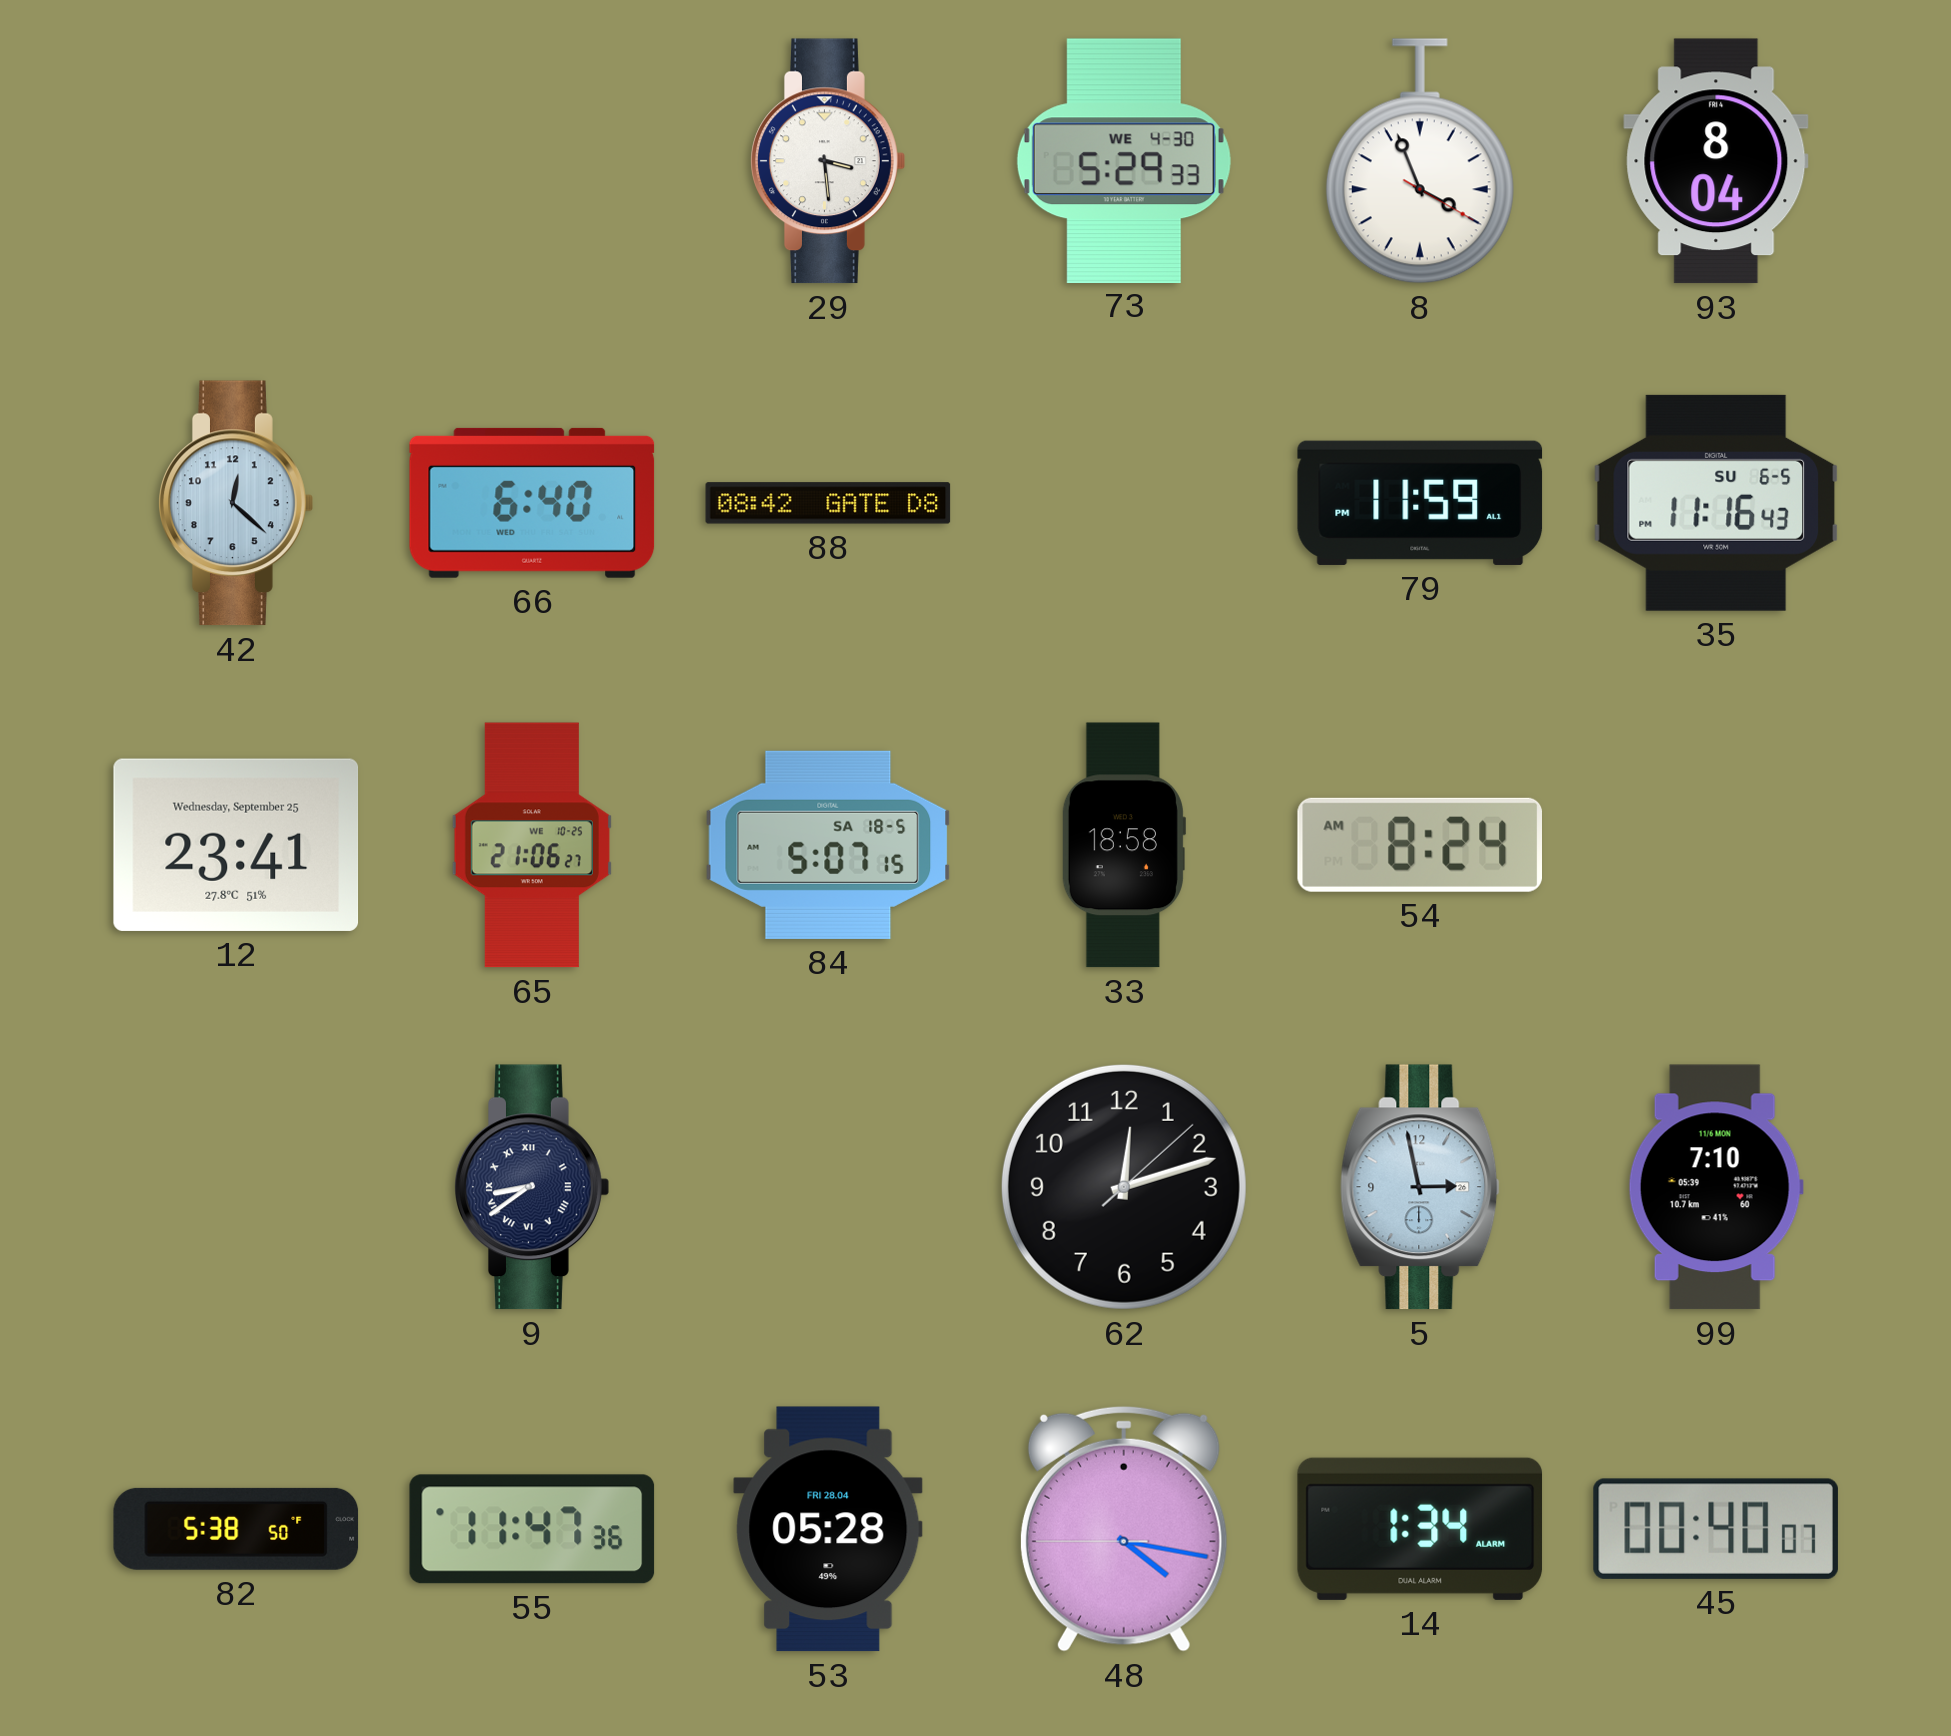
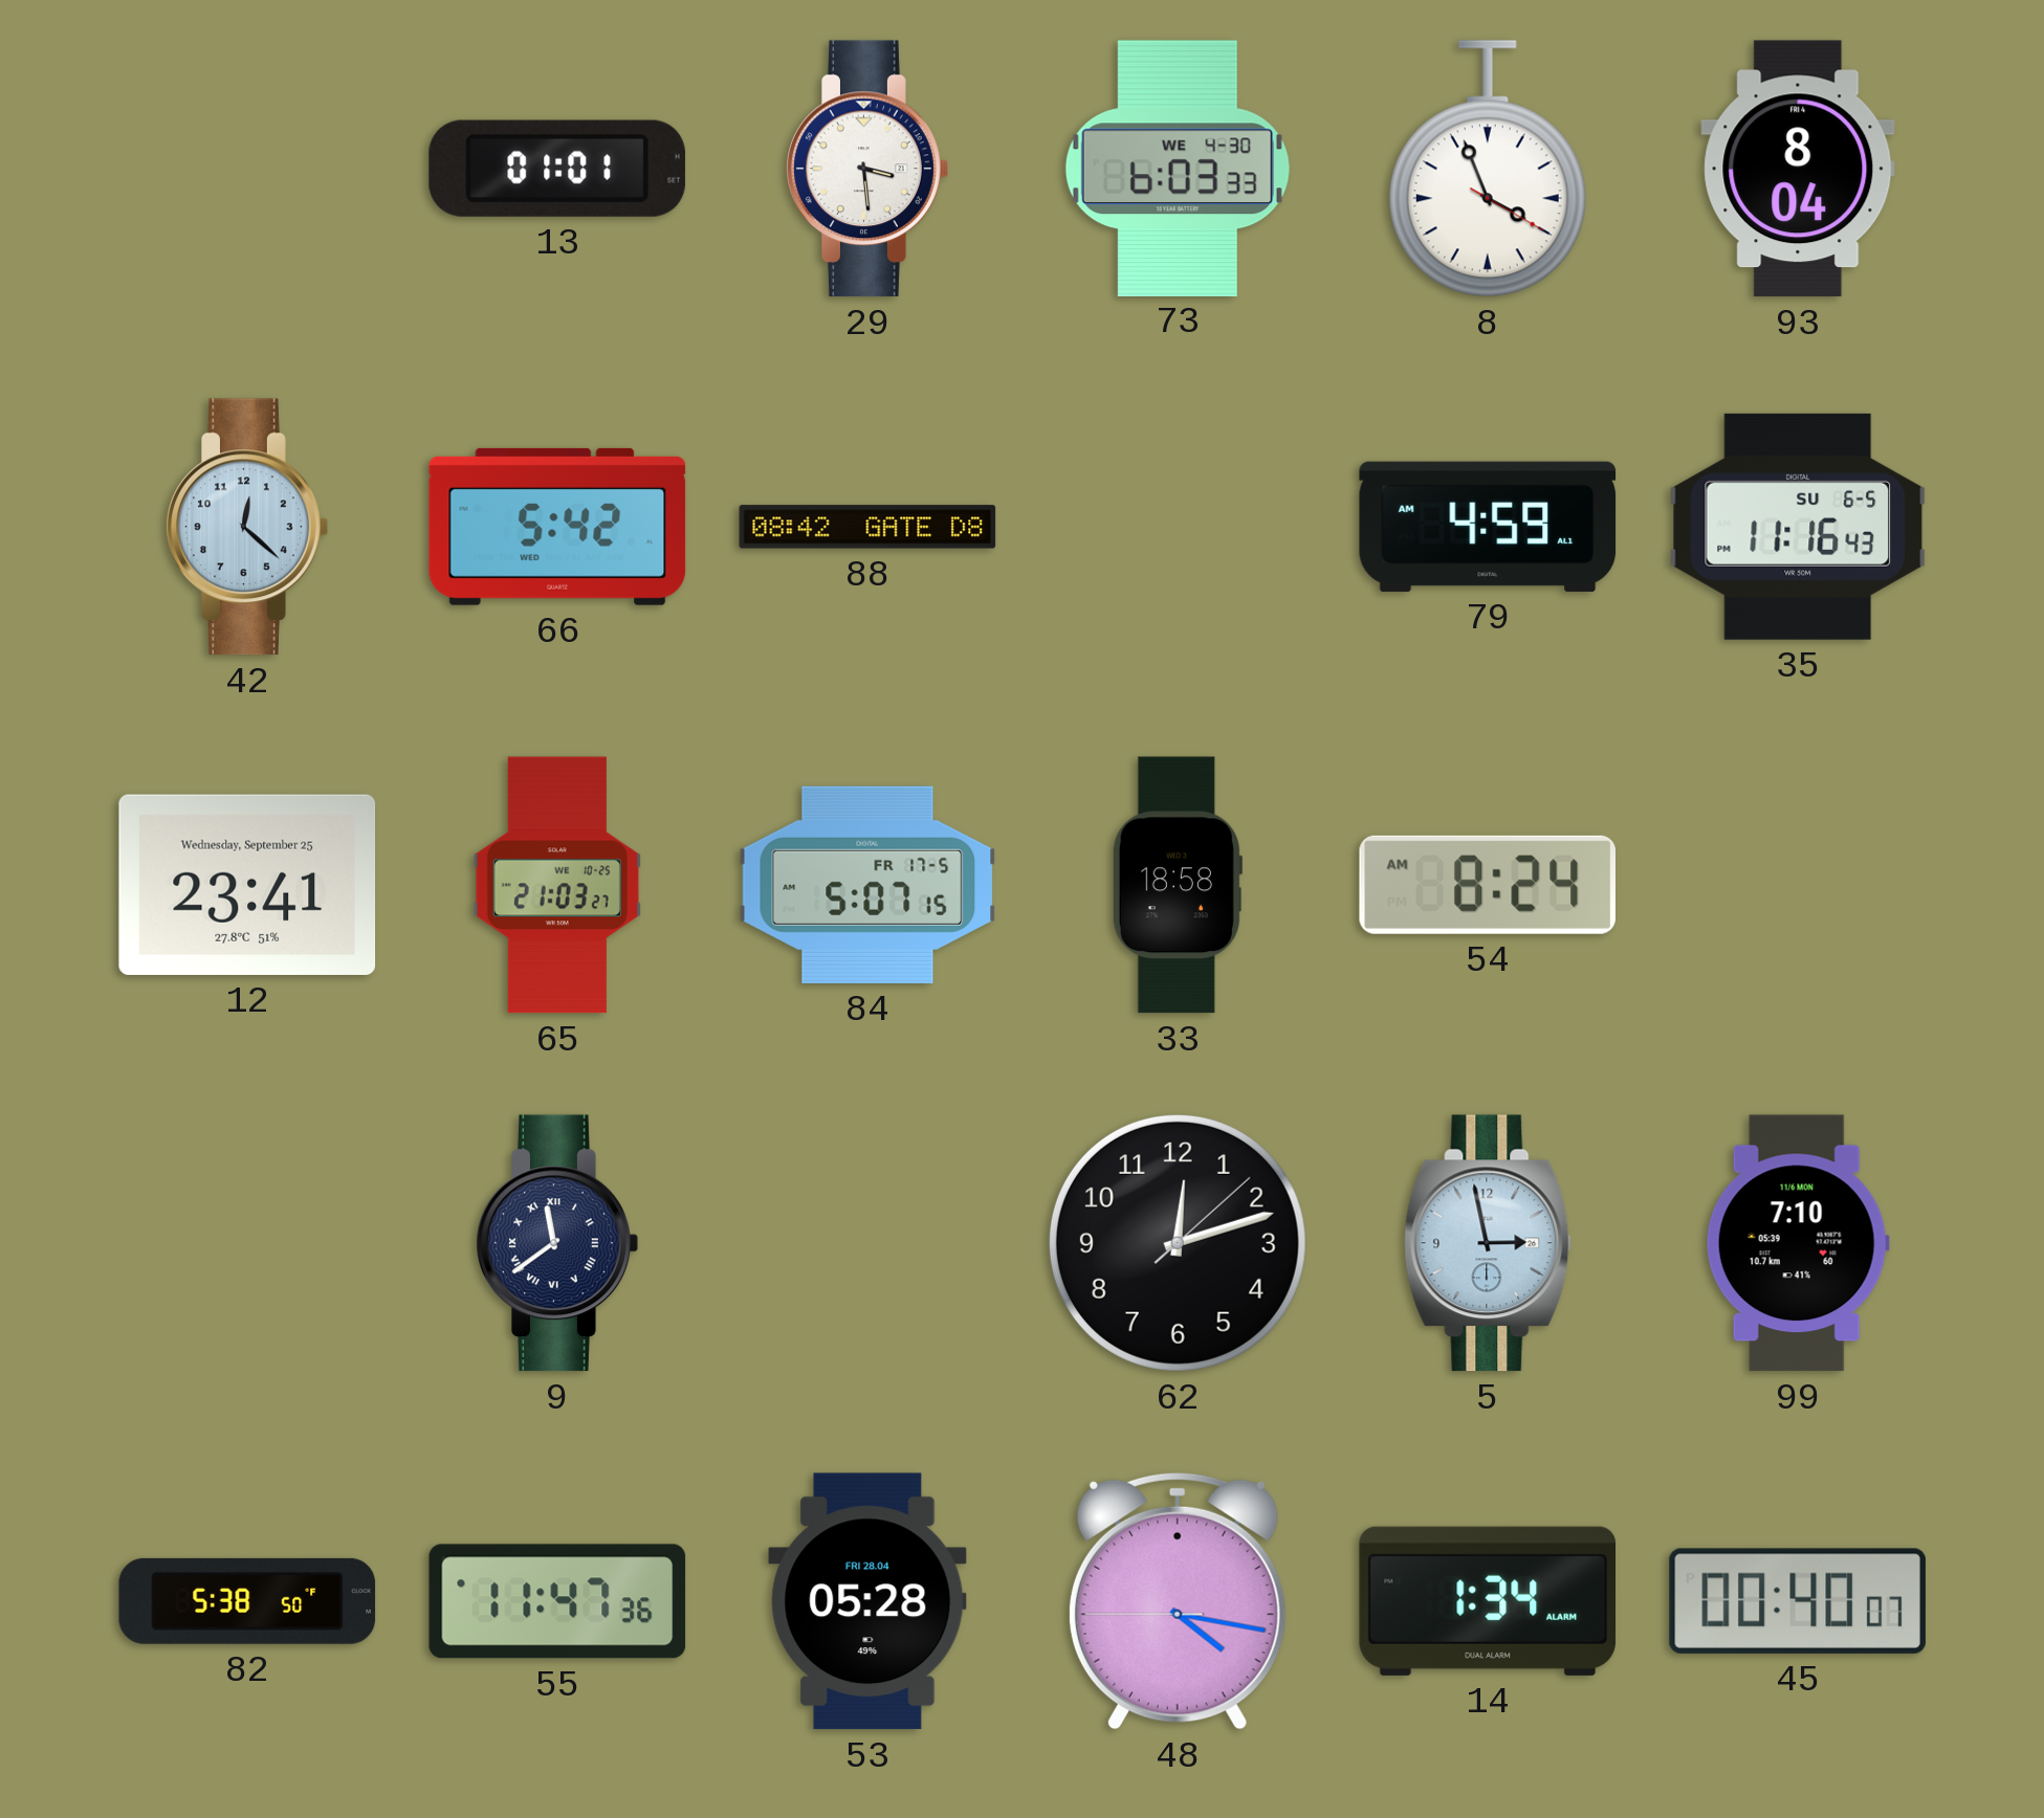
13: none -> 01:01 (557, 169)
73: 5:29 -> 6:03 (1178, 168)
66: 6:40 -> 5:42 (557, 527)
79: 11:59 -> 4:59 (1488, 527)
65: 21:06 -> 21:03 (557, 885)
84 date: SA 18-5 -> FR 17-5 (867, 885)
9: 8:39 -> 11:39 (557, 1243)
